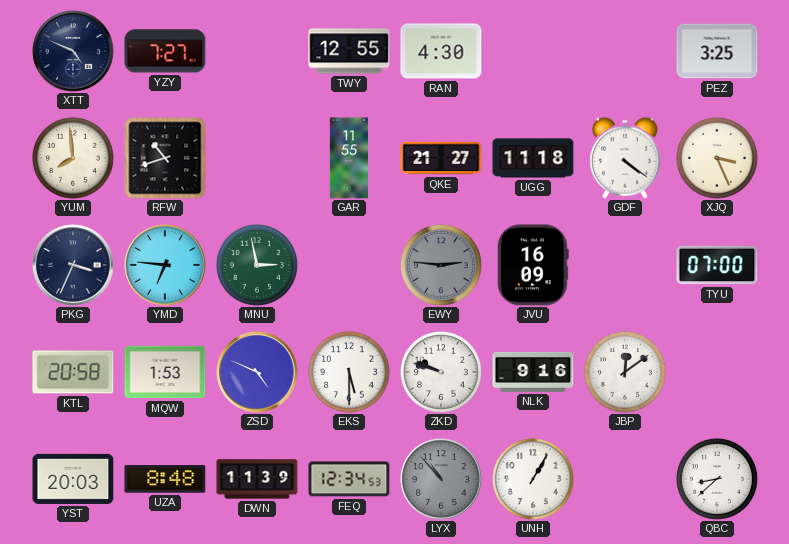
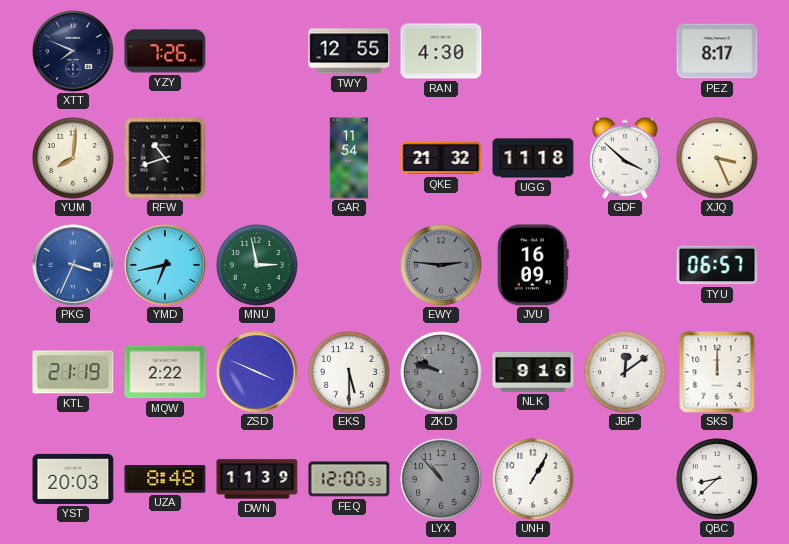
XTT: 4:49 -> 7:49 (73, 51)
YZY: 7:27 -> 7:26 (165, 51)
PEZ: 3:25 -> 8:17 (717, 51)
YUM: 7:59 -> 8:01 (74, 159)
GAR: 11:55 -> 11:54 (349, 158)
QKE: 21:27 -> 21:32 (441, 158)
GDF: 4:21 -> 3:52 (625, 158)
PKG dial: navy -> blue (73, 265)
YMD: 6:46 -> 6:43 (165, 265)
TYU: 07:00 -> 06:57 (717, 265)
KTL: 20:58 -> 21:19 (73, 372)
MQW: 1:53 -> 2:22 (165, 372)
ZSD: 4:49 -> 3:49 (257, 372)
ZKD dial: white -> grey (442, 373)
SKS: none -> 12:00 (717, 372)
FEQ: 12:34 -> 12:00 (349, 479)
